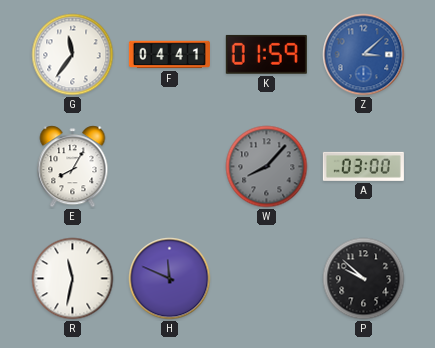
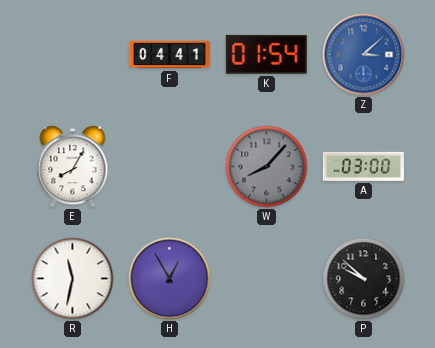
G: 11:36 -> none (73, 55)
K: 01:59 -> 01:54 (266, 54)
H: 11:49 -> 12:55 (170, 279)
